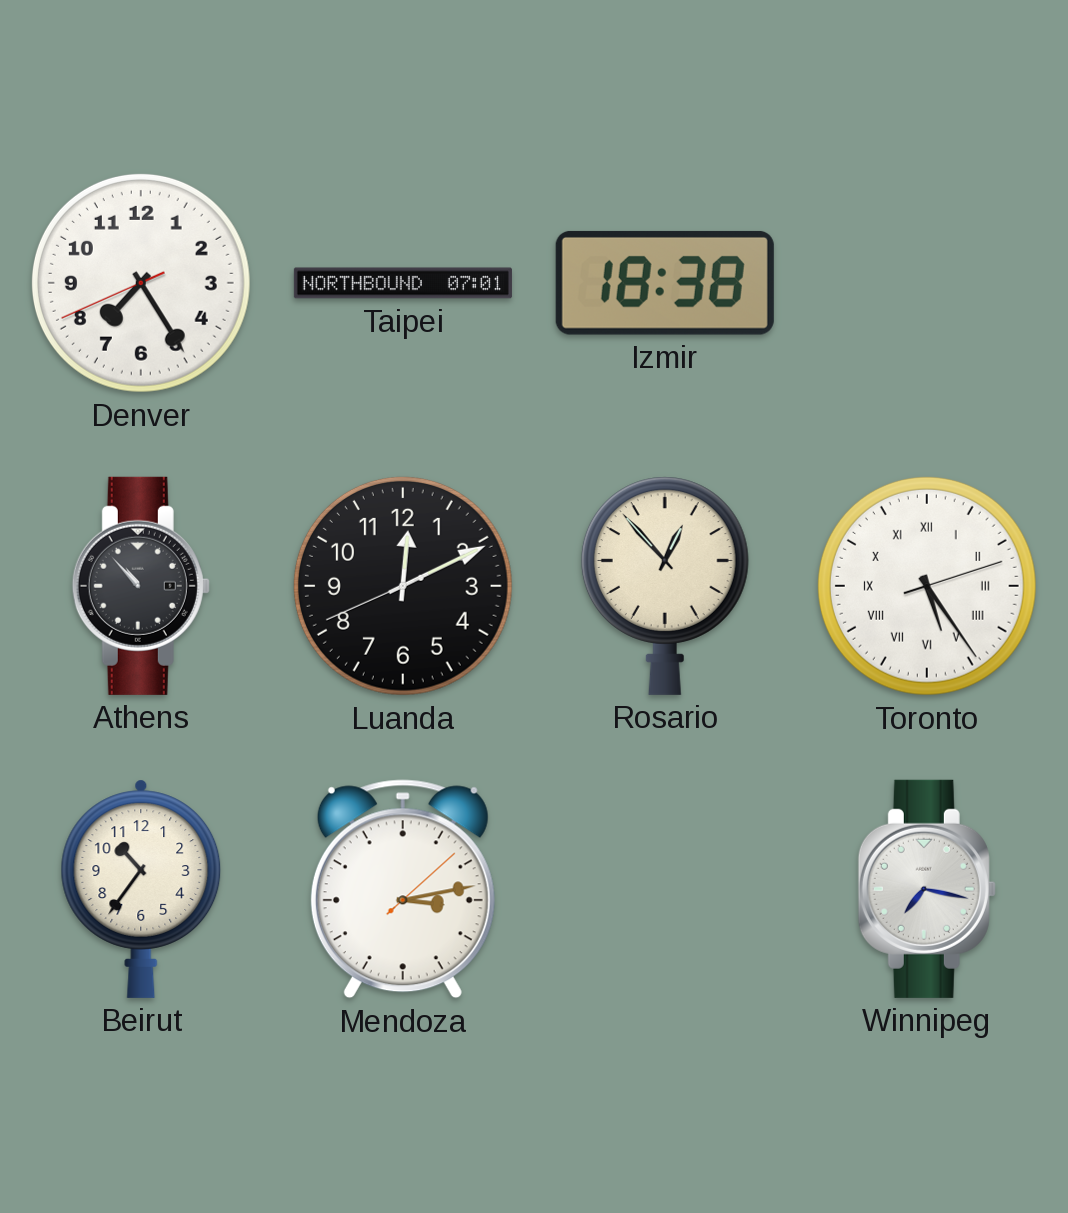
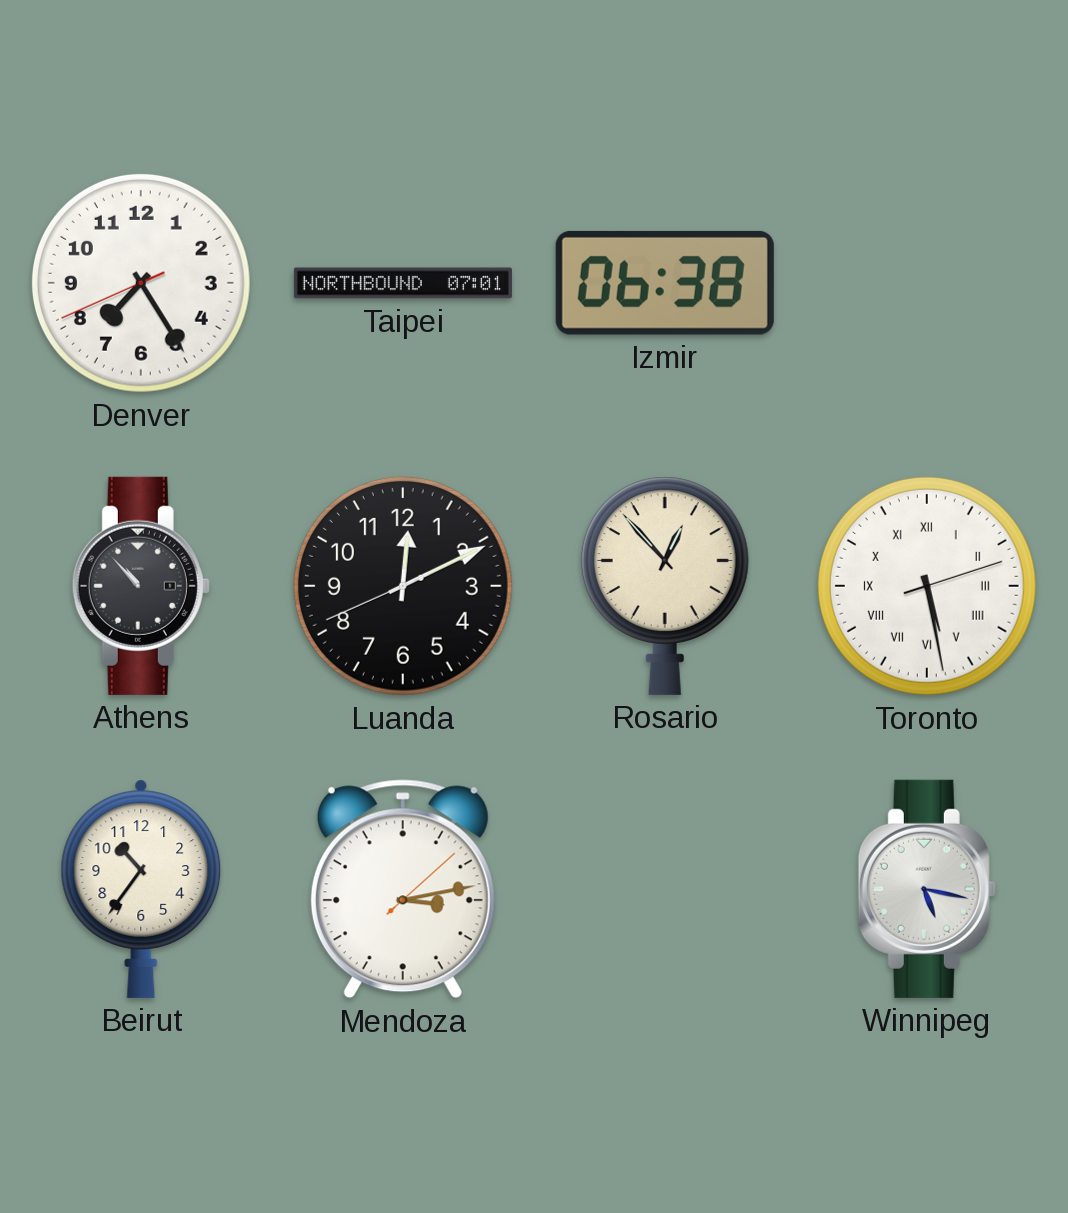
Izmir: 18:38 -> 06:38 (665, 283)
Toronto: 5:24 -> 5:28 (927, 586)
Winnipeg: 7:17 -> 5:17 (927, 889)
